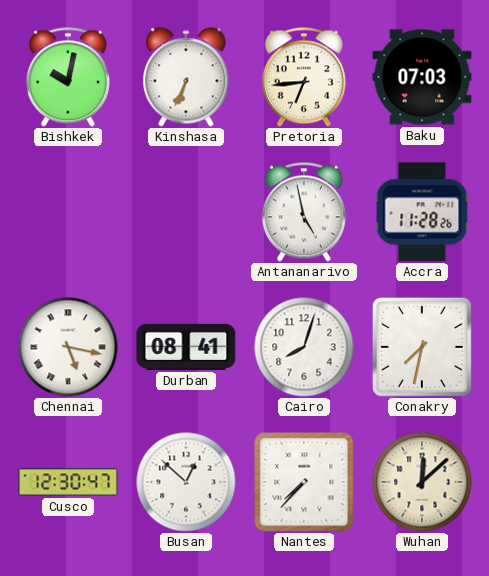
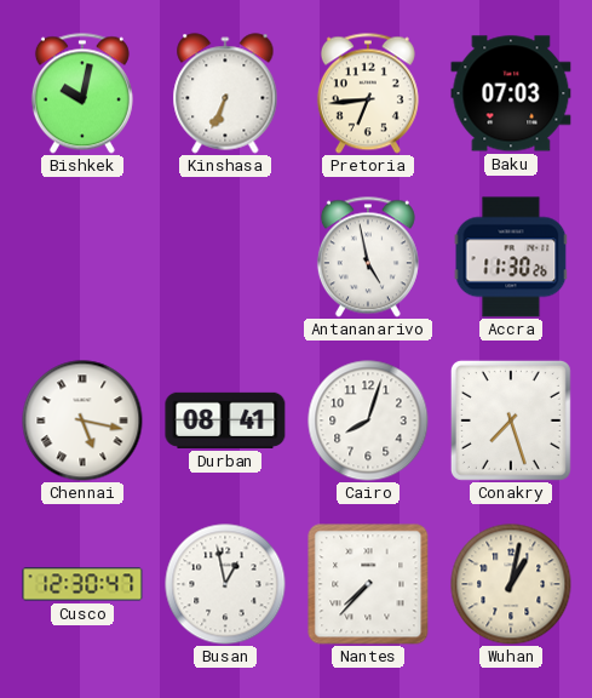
Accra: 11:28 -> 11:30 (511, 257)
Conakry: 7:32 -> 7:27 (511, 420)
Busan: 12:52 -> 12:58 (225, 584)
Wuhan: 12:08 -> 1:02 (511, 584)
